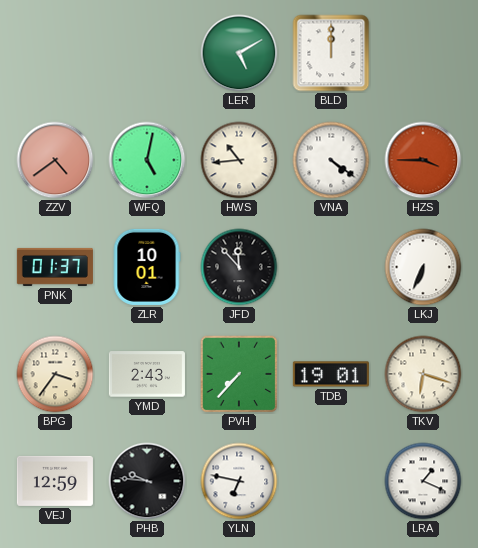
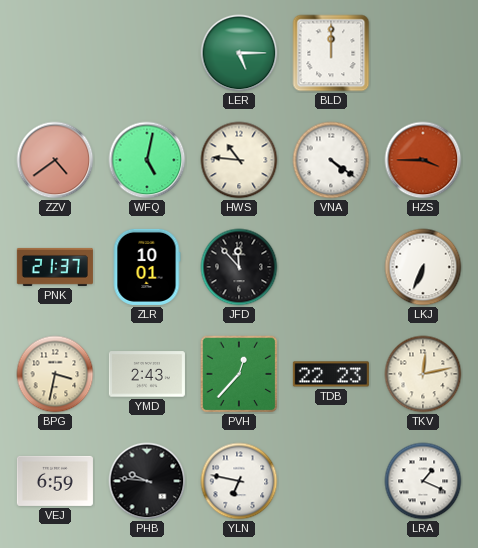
LER: 5:10 -> 5:15 (239, 53)
HWS: 10:44 -> 10:46 (239, 160)
PNK: 01:37 -> 21:37 (55, 267)
BPG: 3:36 -> 3:32 (55, 374)
PVH: 7:37 -> 12:37 (239, 374)
TDB: 19:01 -> 22:23 (331, 374)
TKV: 6:18 -> 12:13 (423, 374)
VEJ: 12:59 -> 6:59 (55, 481)
